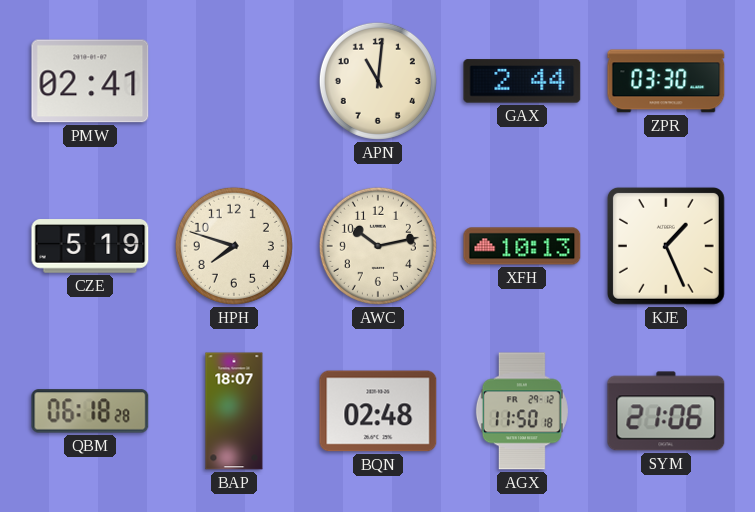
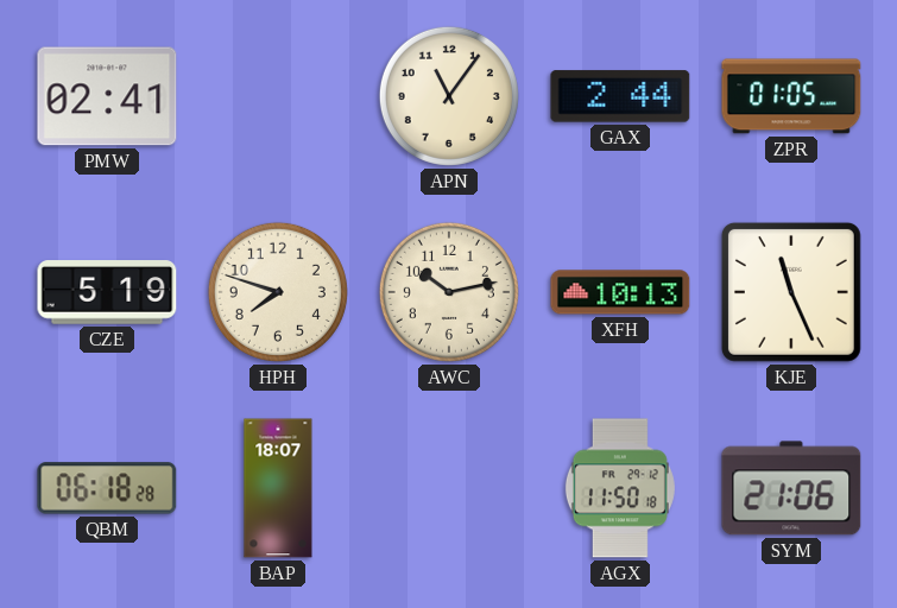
APN: 11:01 -> 11:06 (449, 96)
ZPR: 03:30 -> 01:05 (791, 96)
KJE: 1:26 -> 11:26 (791, 292)
BQN: 02:48 -> none (378, 411)
